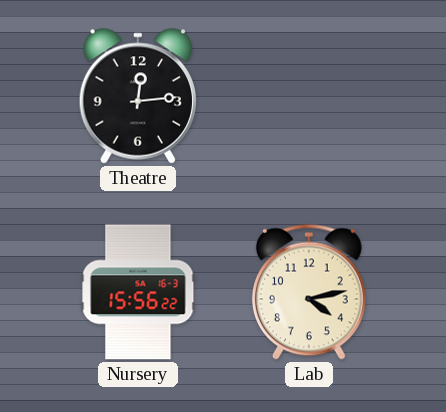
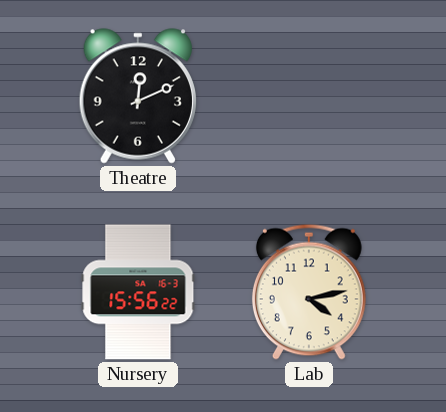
Theatre: 12:14 -> 12:11 (137, 96)
